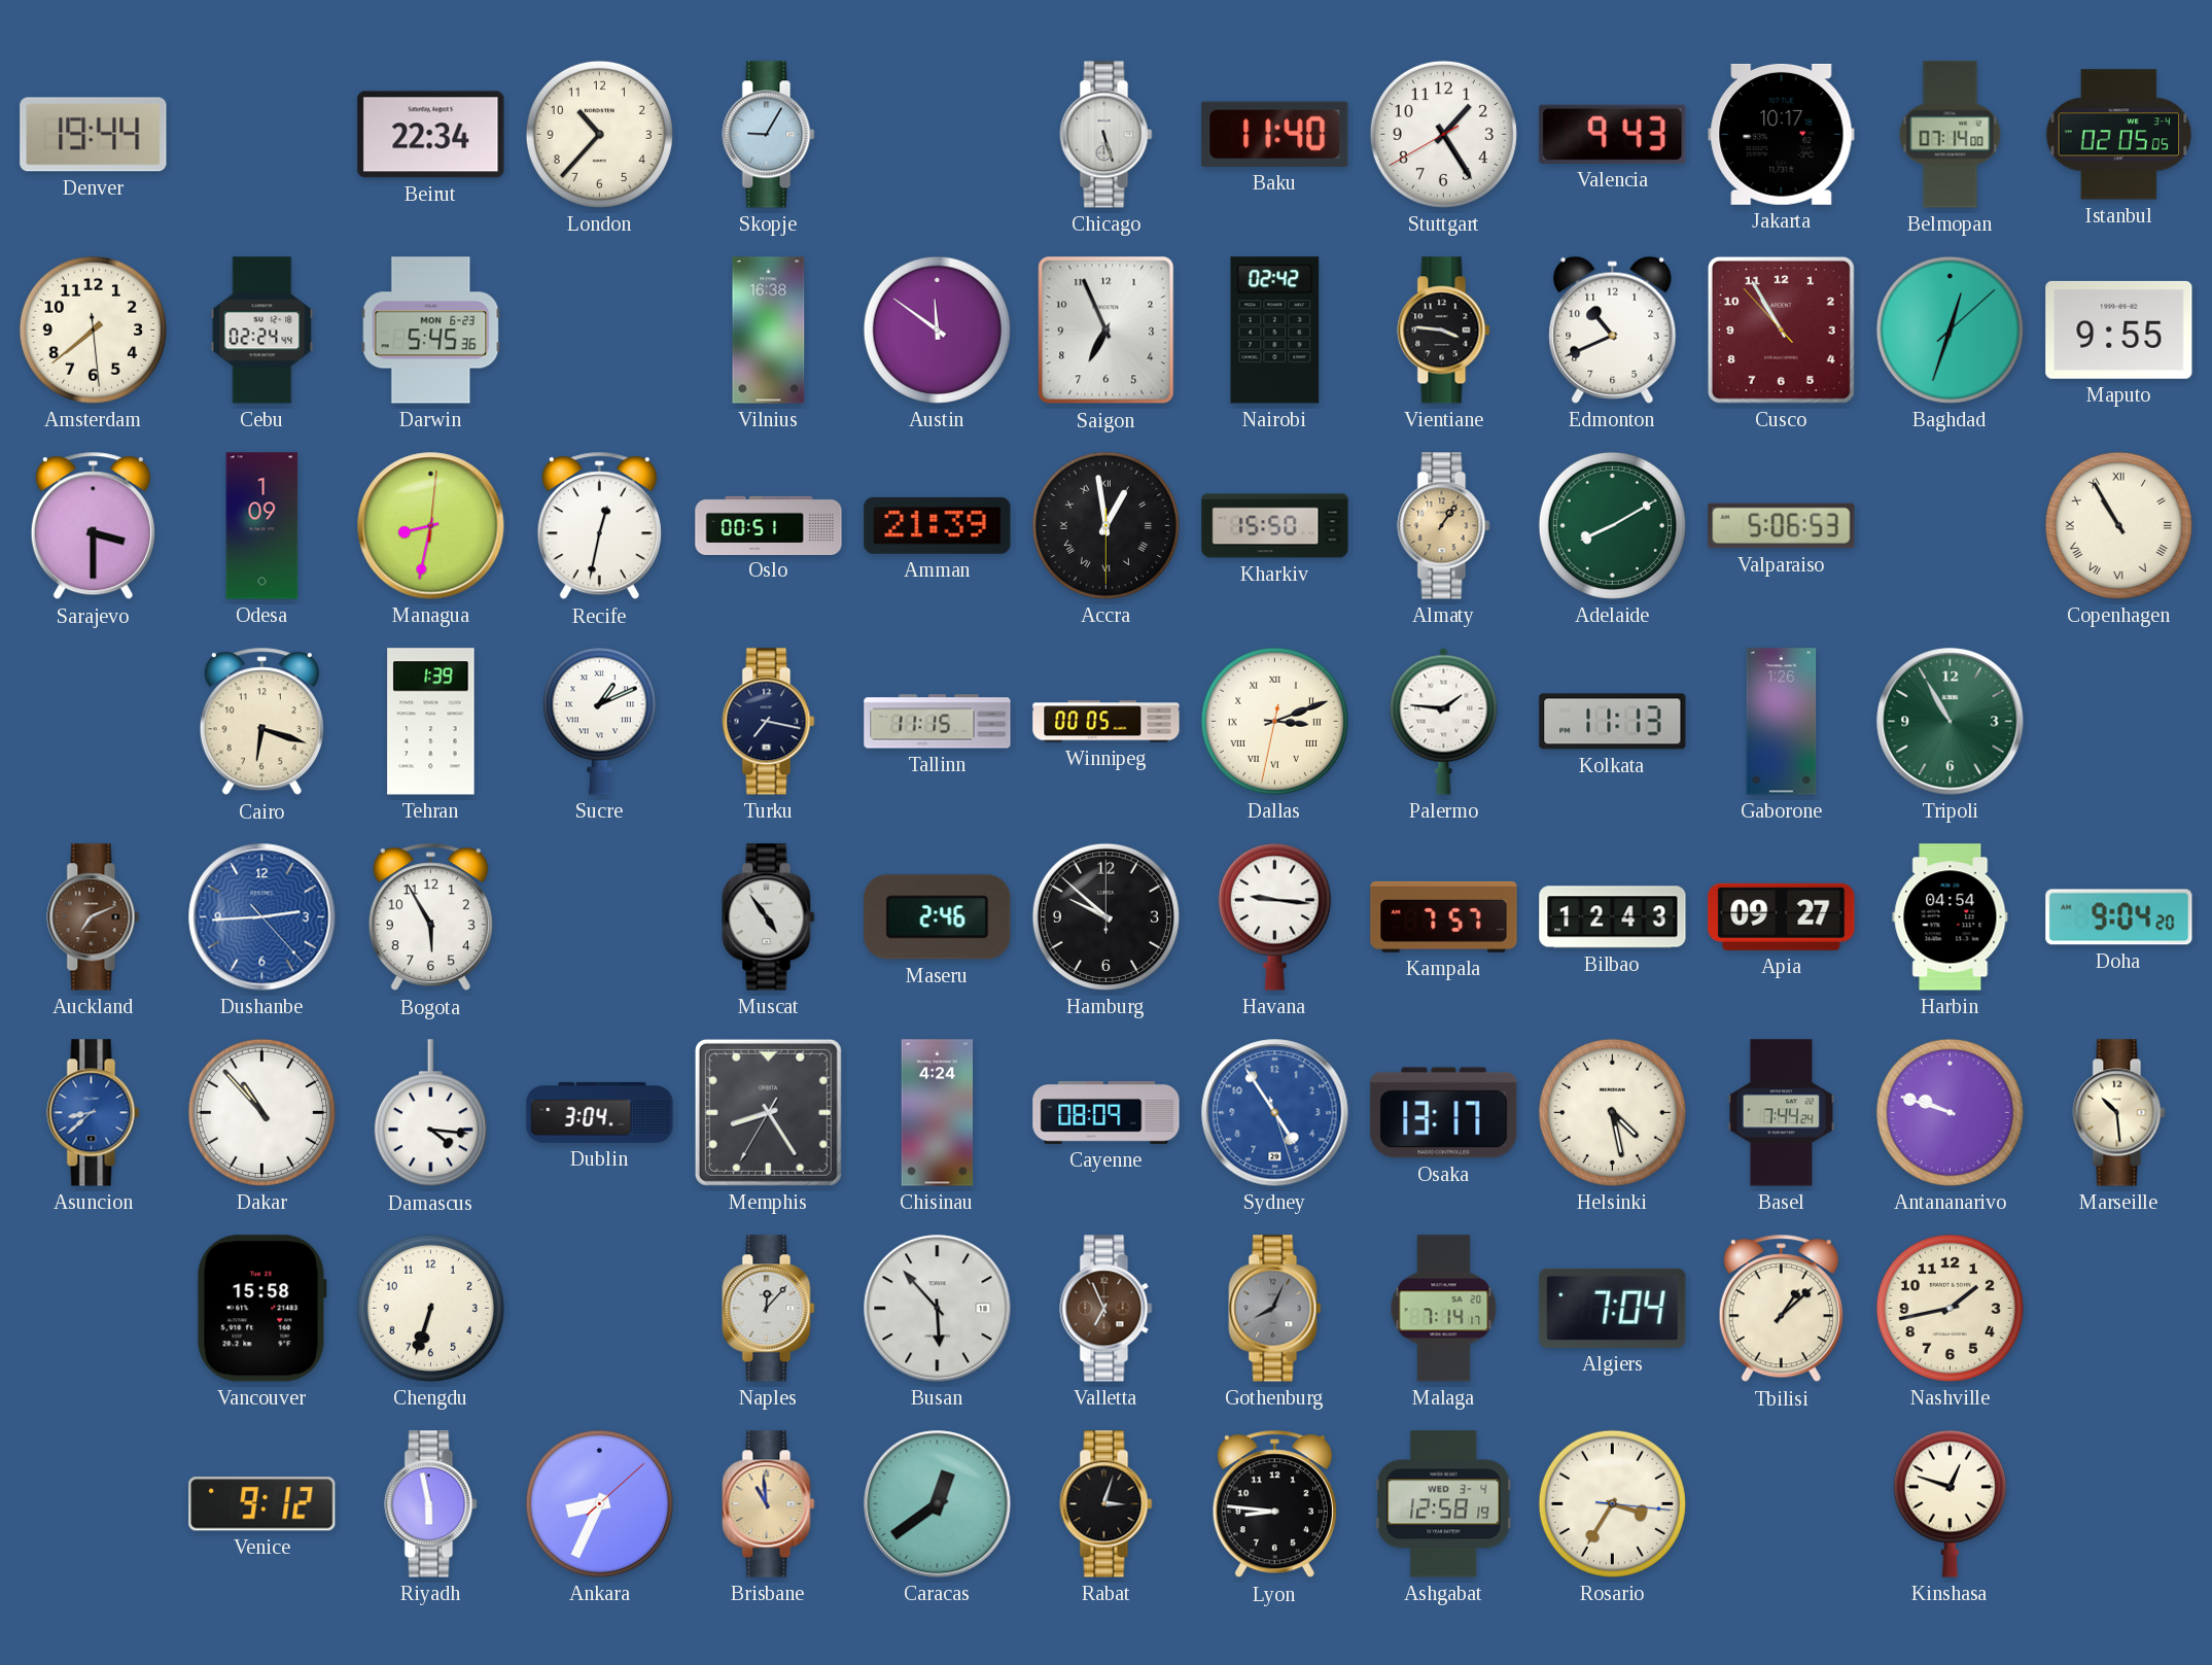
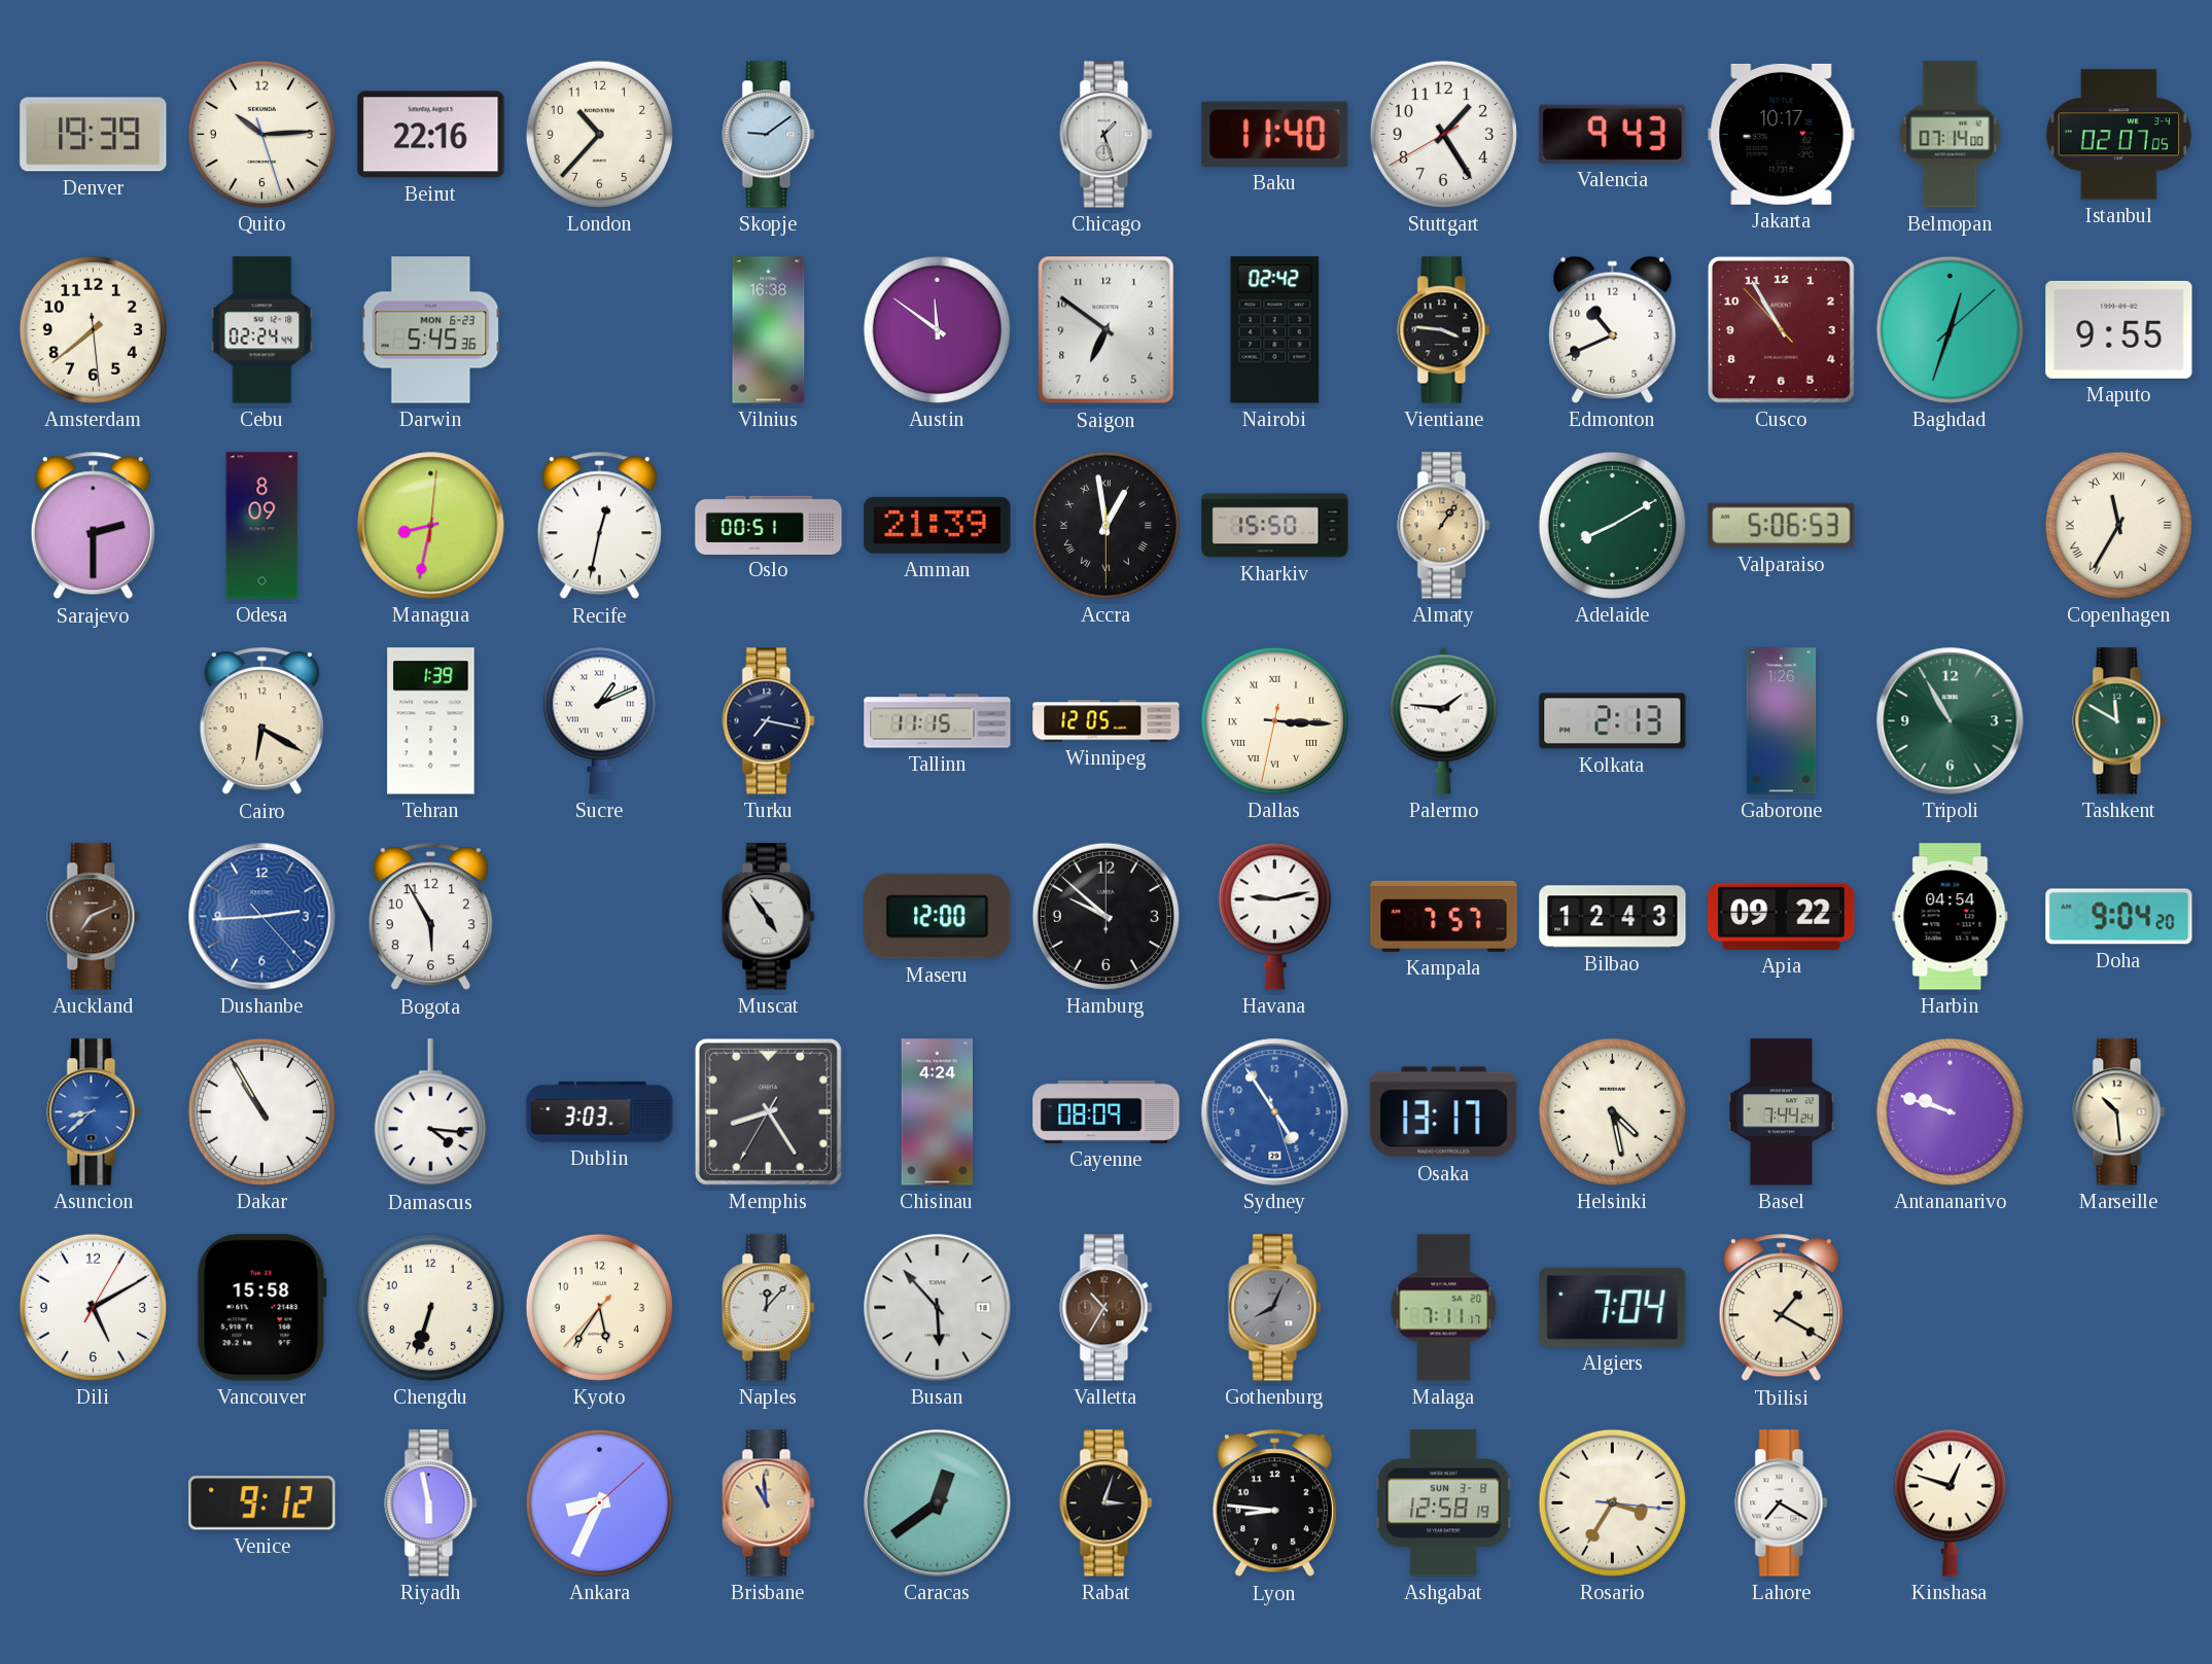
Denver: 19:44 -> 19:39 (94, 135)
Quito: none -> 10:14 (261, 134)
Beirut: 22:34 -> 22:16 (431, 135)
Skopje: 9:05 -> 9:09 (769, 135)
Chicago: 5:27 -> 1:27 (1107, 135)
Istanbul: 02:05 -> 02:07 (2119, 135)
Saigon: 6:56 -> 6:51 (1107, 330)
Sarajevo: 3:30 -> 2:30 (93, 526)
Odesa: 1:09 -> 8:09 (262, 526)
Copenhagen: 10:55 -> 11:35 (2118, 525)
Cairo: 6:18 -> 6:20 (261, 721)
Winnipeg: 00:05 -> 12:05 (1107, 721)
Dallas: 3:11 -> 3:15 (1274, 720)
Kolkata: 11:13 -> 2:13 (1613, 721)
Tashkent: none -> 11:50 (2119, 721)
Maseru: 2:46 -> 12:00 (938, 917)
Havana: 9:16 -> 9:13 (1274, 916)
Apia: 09:27 -> 09:22 (1782, 916)
Dakar: 10:53 -> 10:55 (261, 1111)
Dublin: 3:04 -> 3:03 (600, 1111)
Dili: none -> 5:10 (93, 1307)
Kyoto: none -> 5:35 (599, 1307)
Valletta: 6:56 -> 10:35 (1107, 1308)
Malaga: 7:14 -> 7:11 (1444, 1308)
Tbilisi: 1:08 -> 1:20 (1781, 1308)
Nashville: 1:43 -> none (1950, 1308)
Ashgabat date: WED 3-4 -> SUN 3-8 (1444, 1503)
Lahore: none -> 7:20 (1782, 1503)
